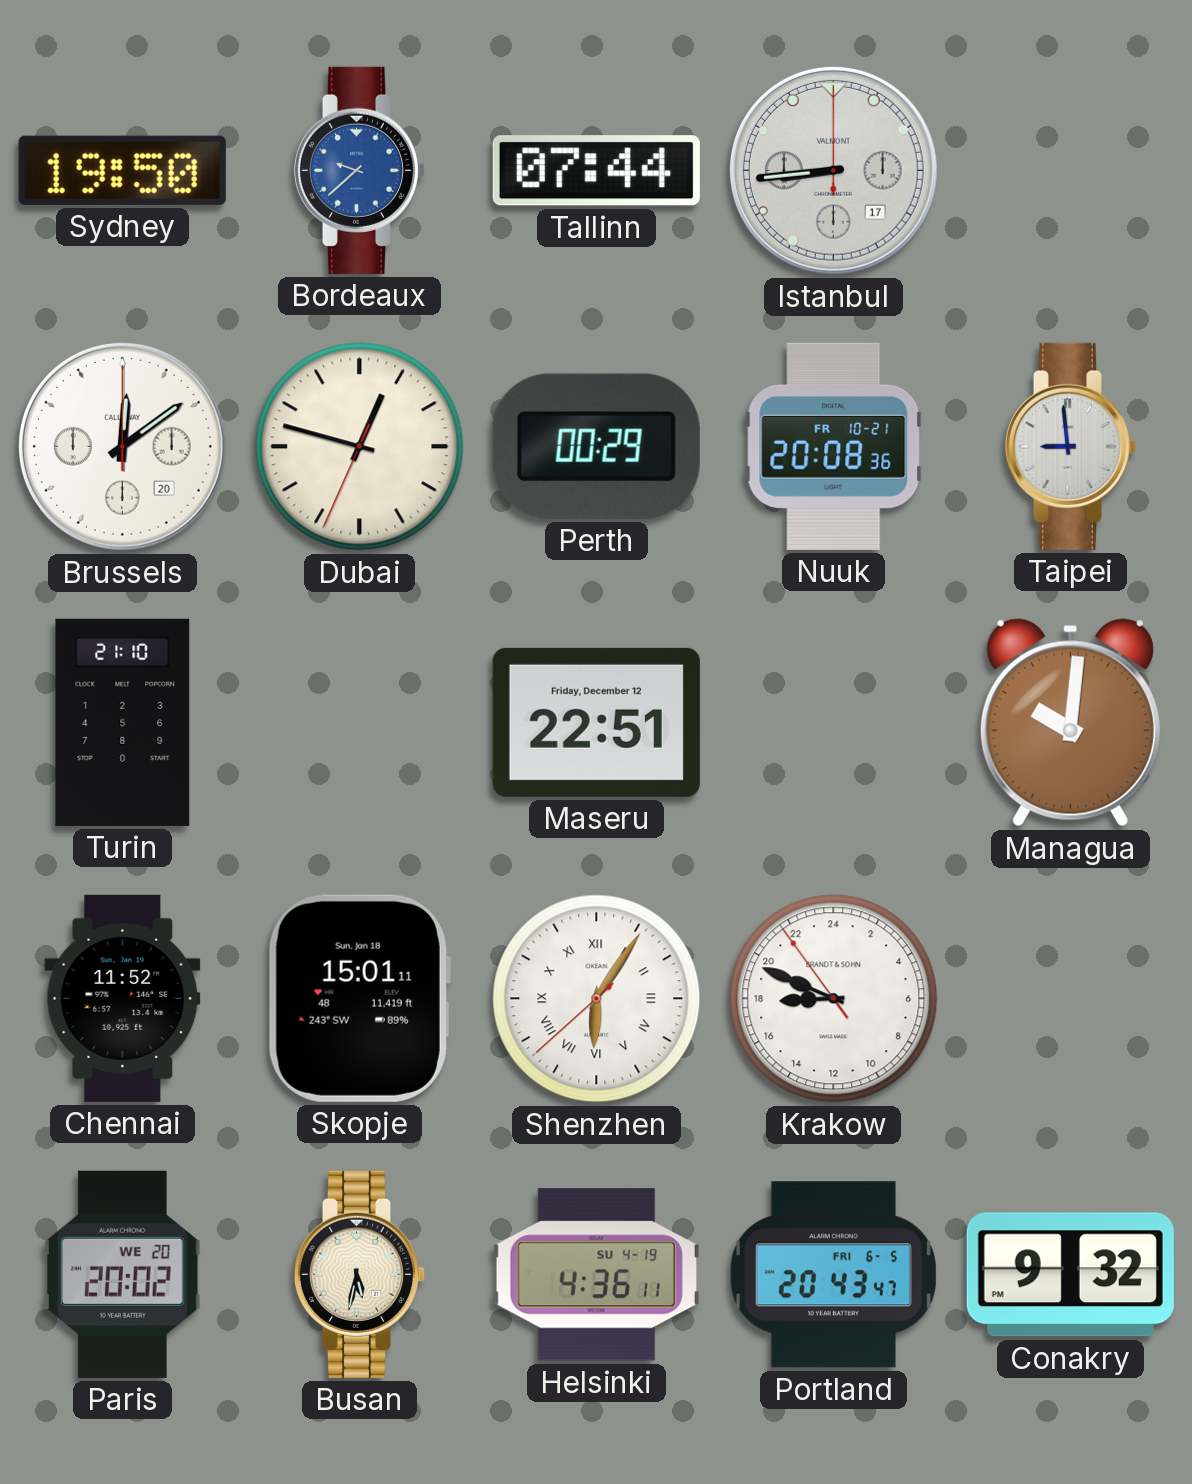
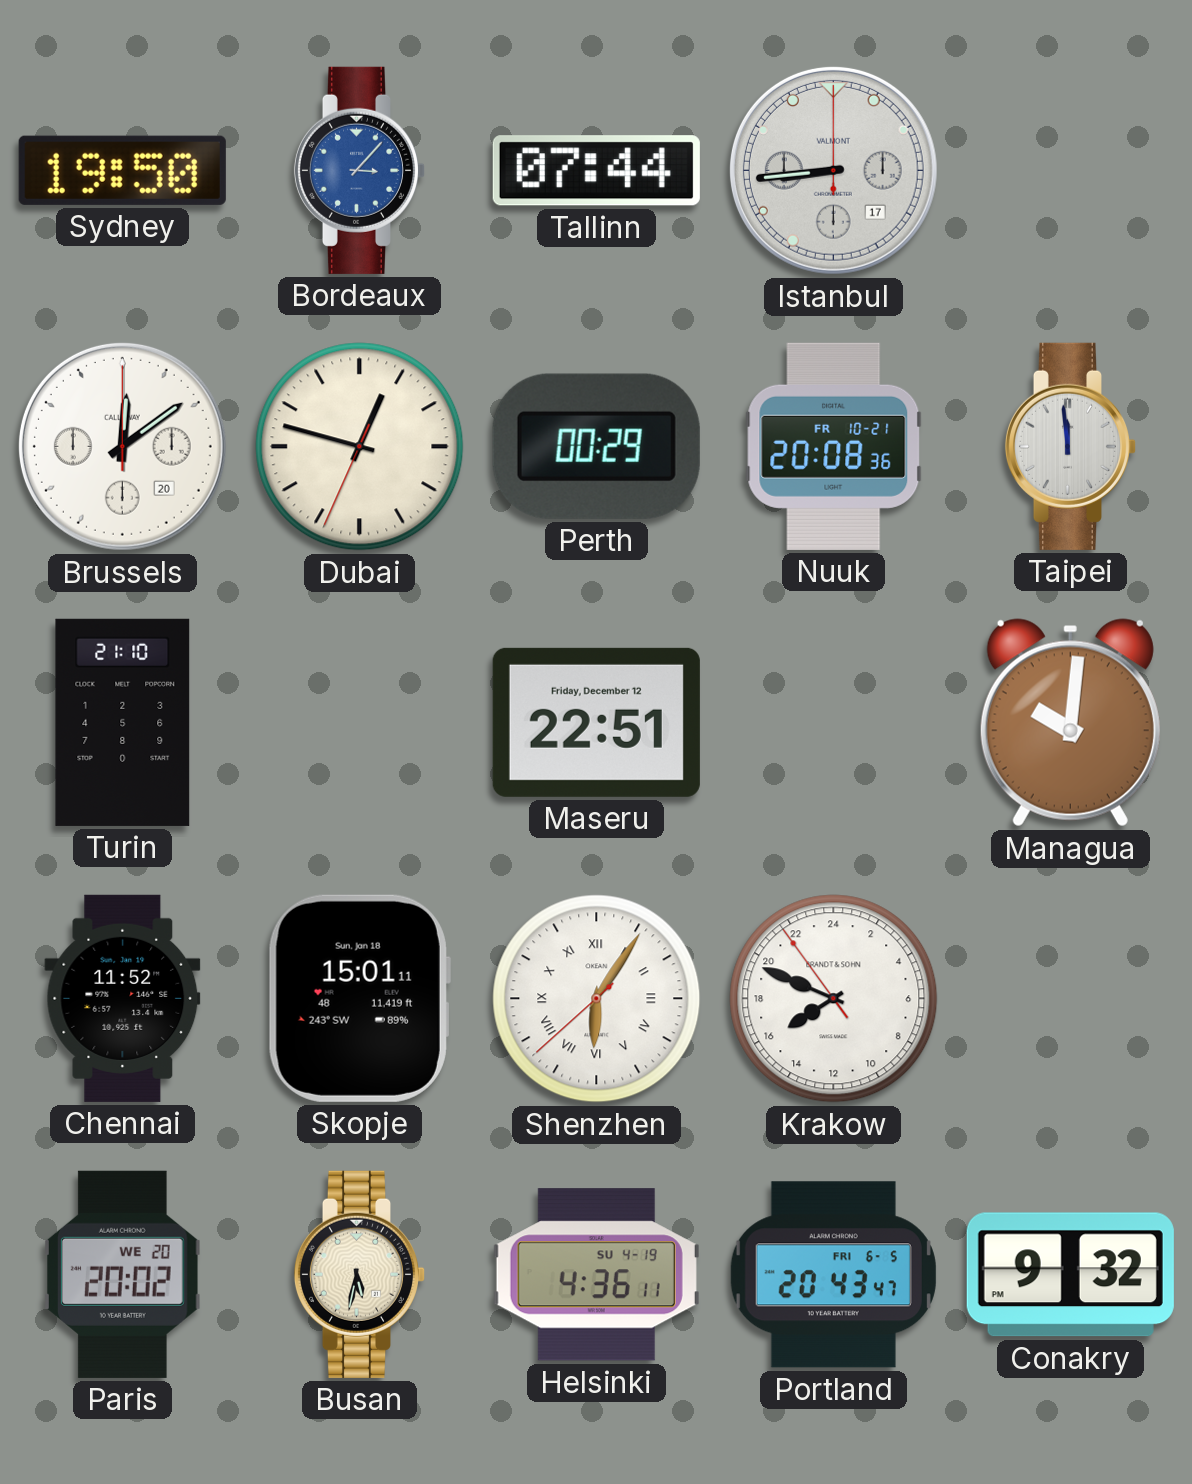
Bordeaux: 9:38 -> 3:07 (360, 170)
Taipei: 8:59 -> 11:59 (1071, 446)
Krakow: 17:48 -> 15:48 (834, 999)
